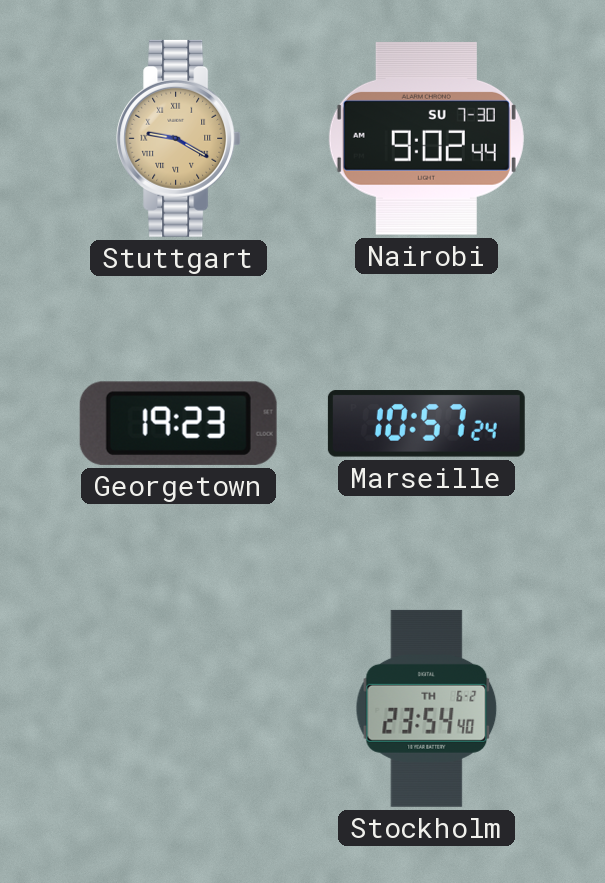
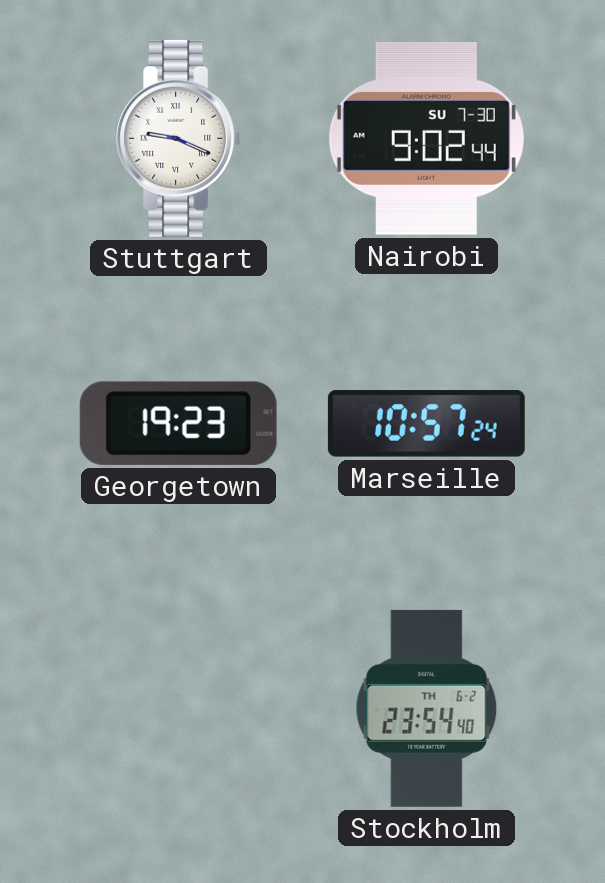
Stuttgart: 9:20 -> 9:19 (179, 138)
Stuttgart dial: champagne -> white (179, 138)
